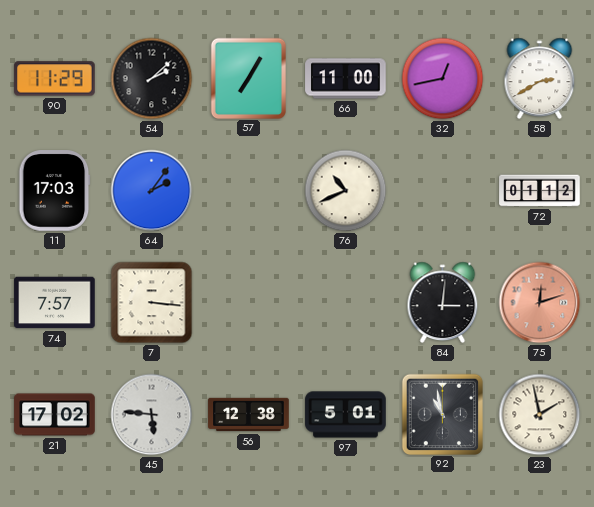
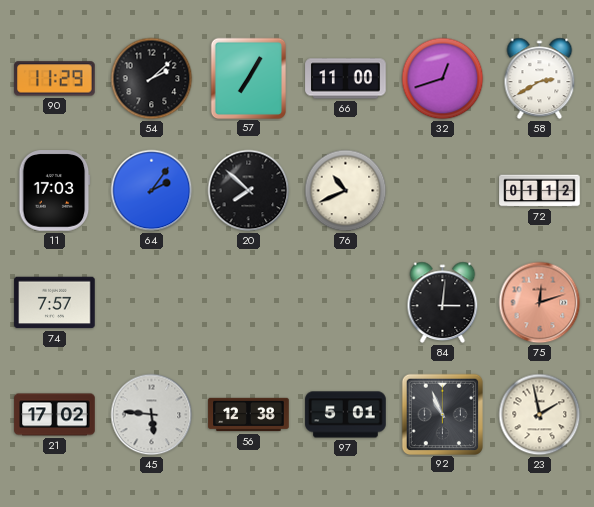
32: 12:43 -> 12:42 (443, 79)
20: none -> 7:52 (249, 191)
7: 3:16 -> none (152, 303)
92: 10:58 -> 10:56 (442, 414)
